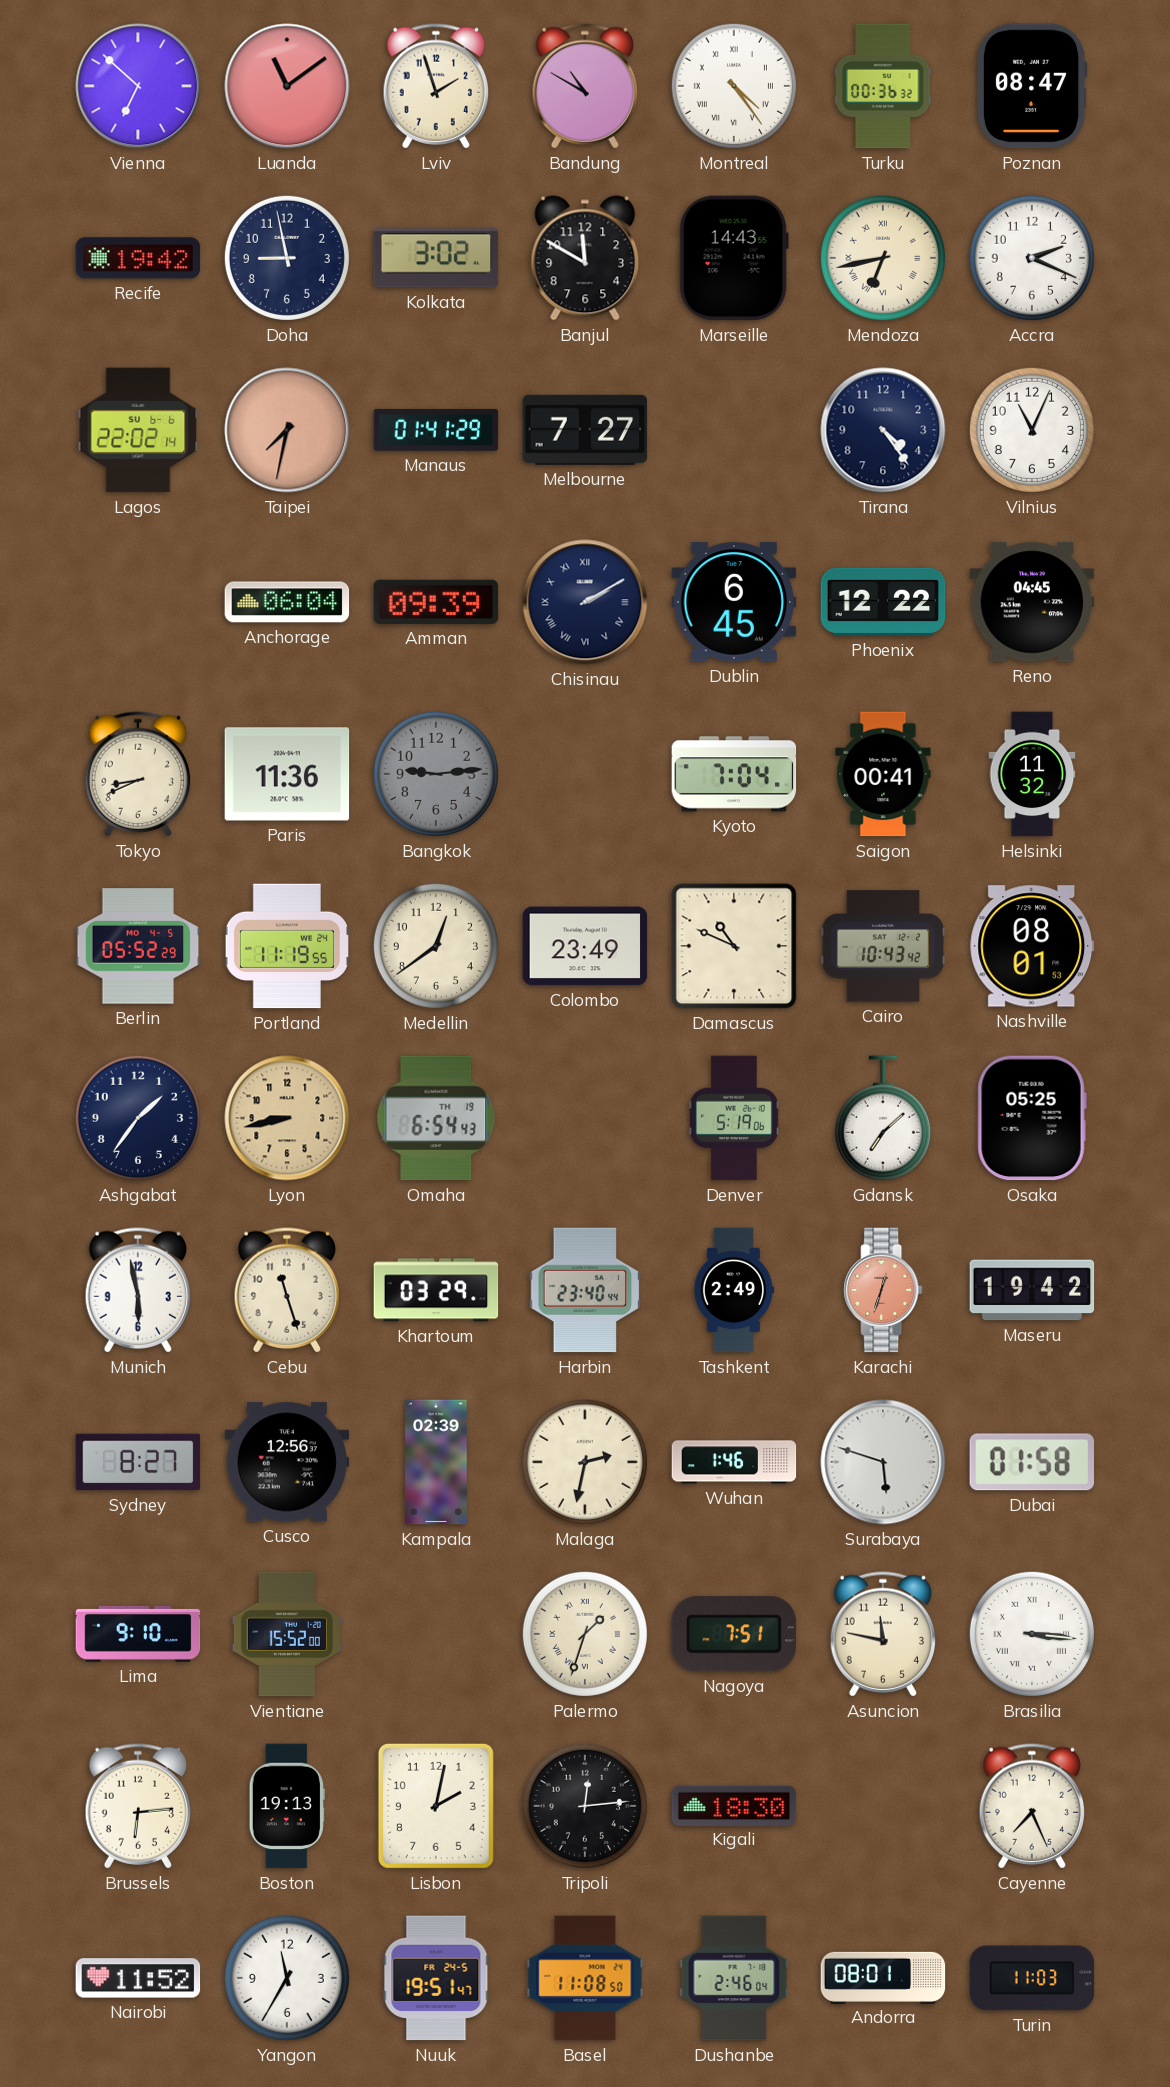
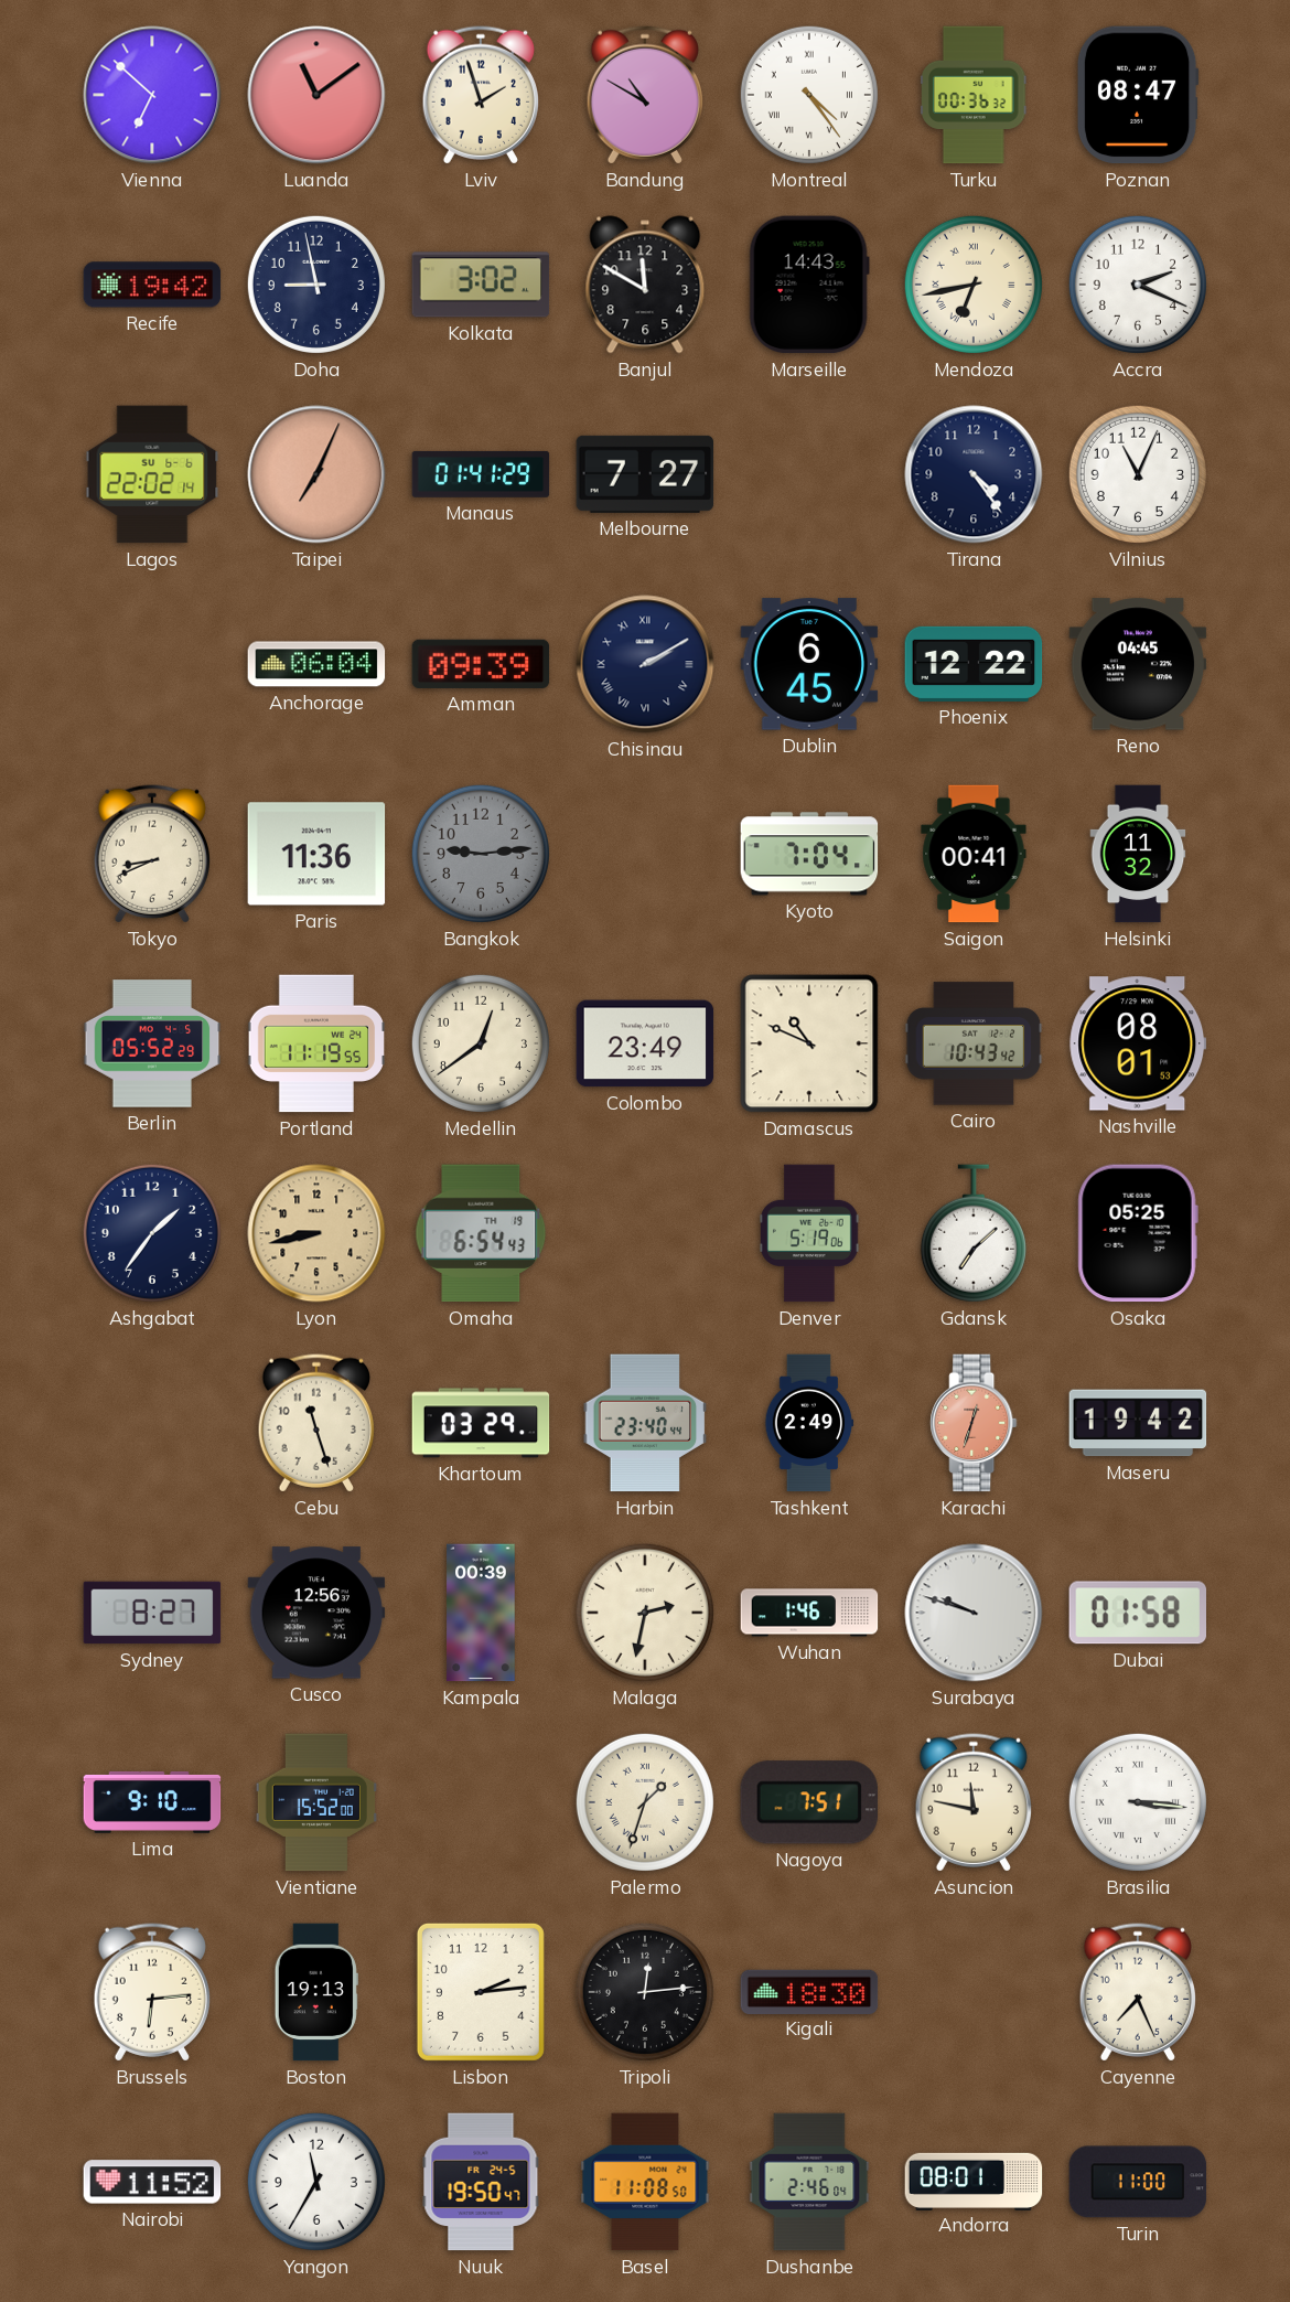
Taipei: 7:32 -> 7:04 (316, 474)
Munich: 5:58 -> none (137, 1290)
Kampala: 02:39 -> 00:39 (481, 1613)
Surabaya: 5:48 -> 9:48 (974, 1613)
Lisbon: 2:02 -> 2:14 (481, 1992)
Nuuk: 19:51 -> 19:50 (481, 2182)
Turin: 11:03 -> 11:00 (1138, 2182)
